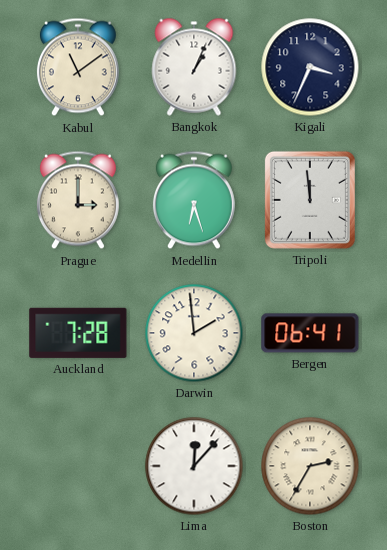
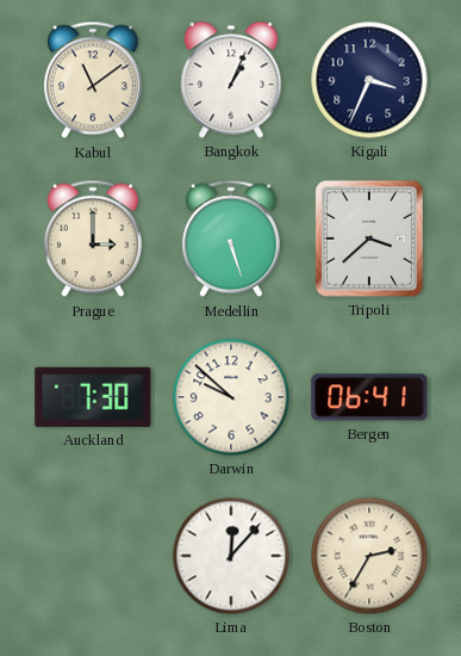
Medellin: 6:27 -> 5:27 (231, 239)
Tripoli: 11:59 -> 3:38 (369, 239)
Auckland: 7:28 -> 7:30 (93, 397)
Darwin: 1:59 -> 9:52 (231, 397)
